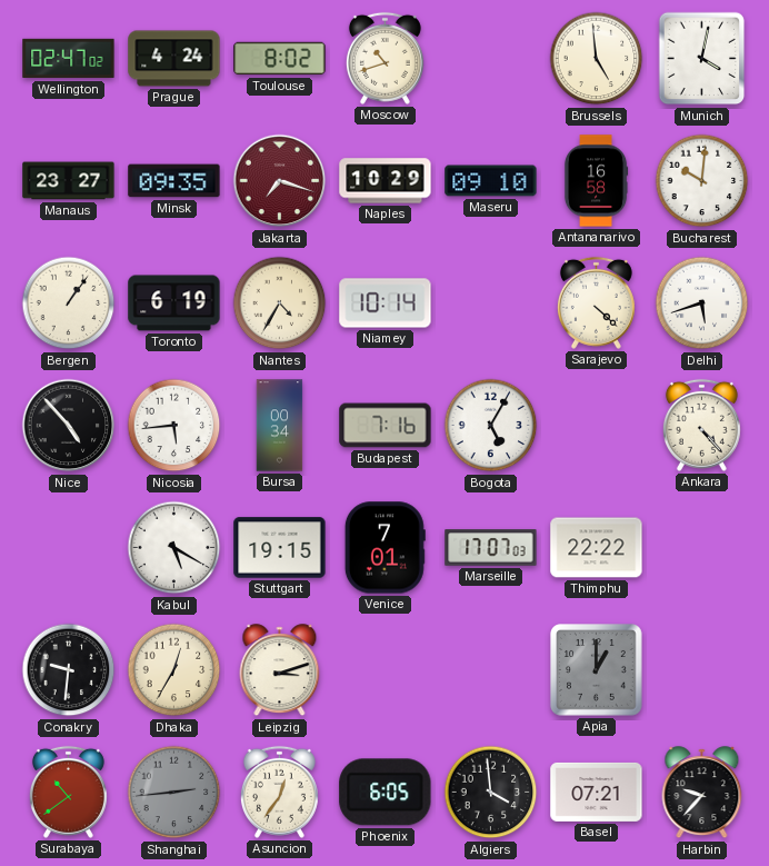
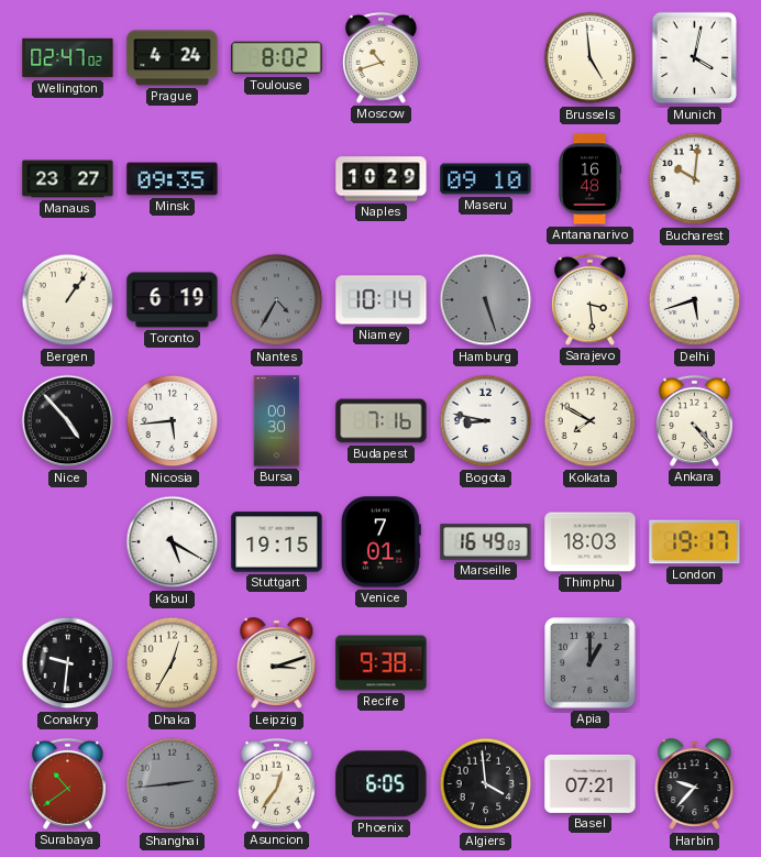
Jakarta: 7:18 -> none (280, 181)
Antananarivo: 16:58 -> 16:48 (589, 179)
Nantes dial: cream -> grey (277, 300)
Hamburg: none -> 5:27 (486, 300)
Sarajevo: 4:22 -> 3:29 (589, 299)
Bursa: 00:34 -> 00:30 (277, 421)
Bogota: 5:05 -> 8:47 (486, 421)
Kolkata: none -> 7:50 (591, 421)
Marseille: 17:07 -> 16:49 (486, 542)
Thimphu: 22:22 -> 18:03 (591, 542)
London: none -> 19:17 (695, 542)
Recife: none -> 9:38 (382, 663)
